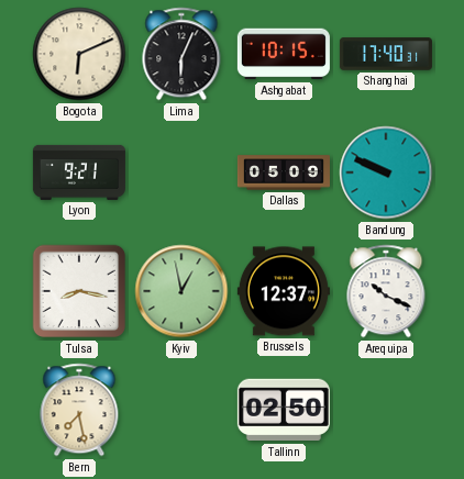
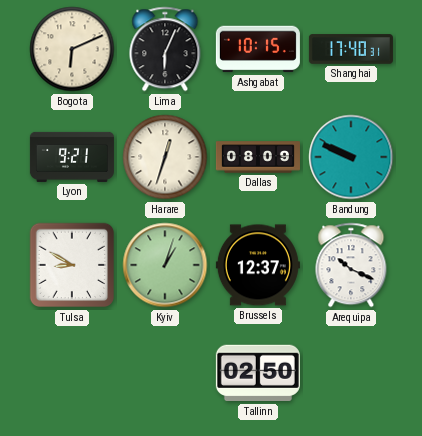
Harare: none -> 12:33 (165, 157)
Dallas: 05:09 -> 08:09 (258, 157)
Tulsa: 8:17 -> 8:50 (72, 265)
Kyiv: 12:58 -> 1:03 (165, 265)
Bern: 7:28 -> none (79, 410)
